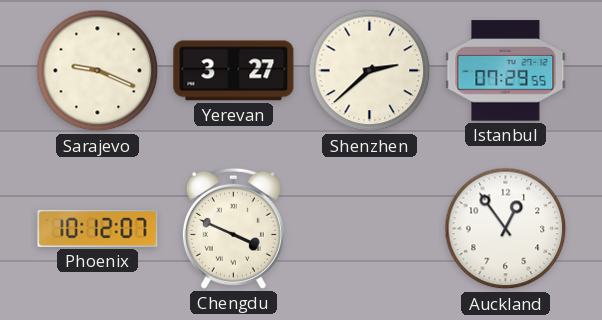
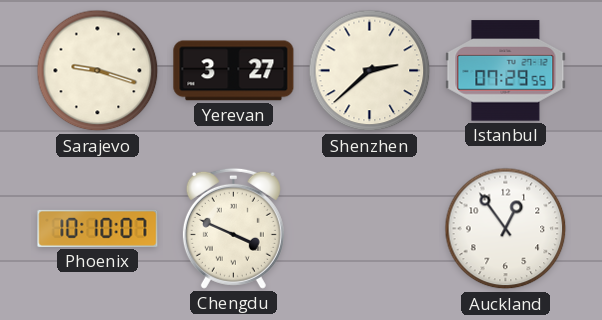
Sarajevo: 9:19 -> 9:18 (98, 71)
Phoenix: 10:12 -> 10:10 (98, 228)
